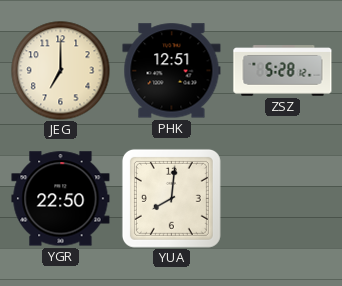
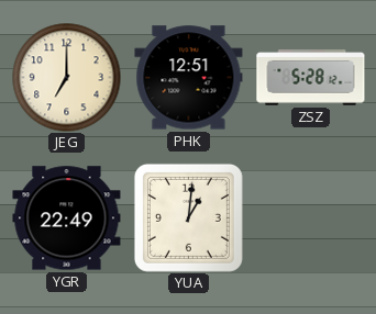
YGR: 22:50 -> 22:49 (67, 218)
YUA: 8:01 -> 1:01 (188, 217)
